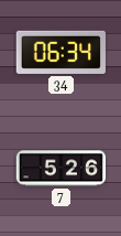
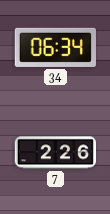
7: 5:26 -> 2:26 (55, 153)
